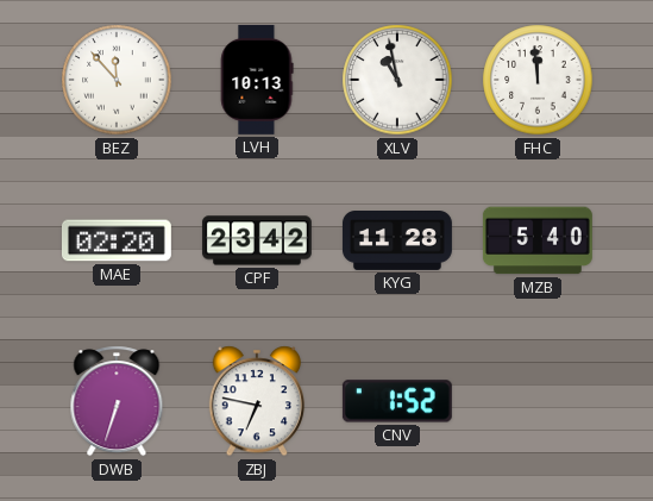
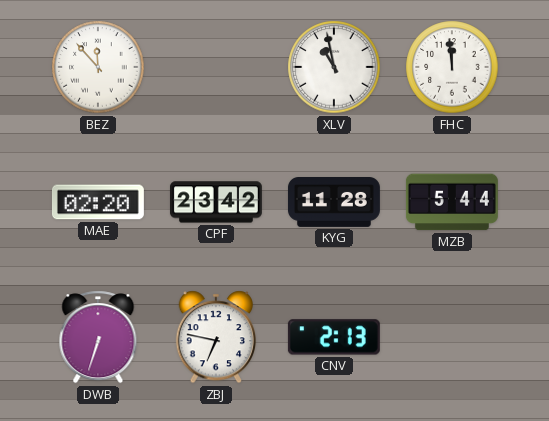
LVH: 10:13 -> none (257, 80)
MZB: 5:40 -> 5:44 (452, 202)
CNV: 1:52 -> 2:13 (334, 337)
